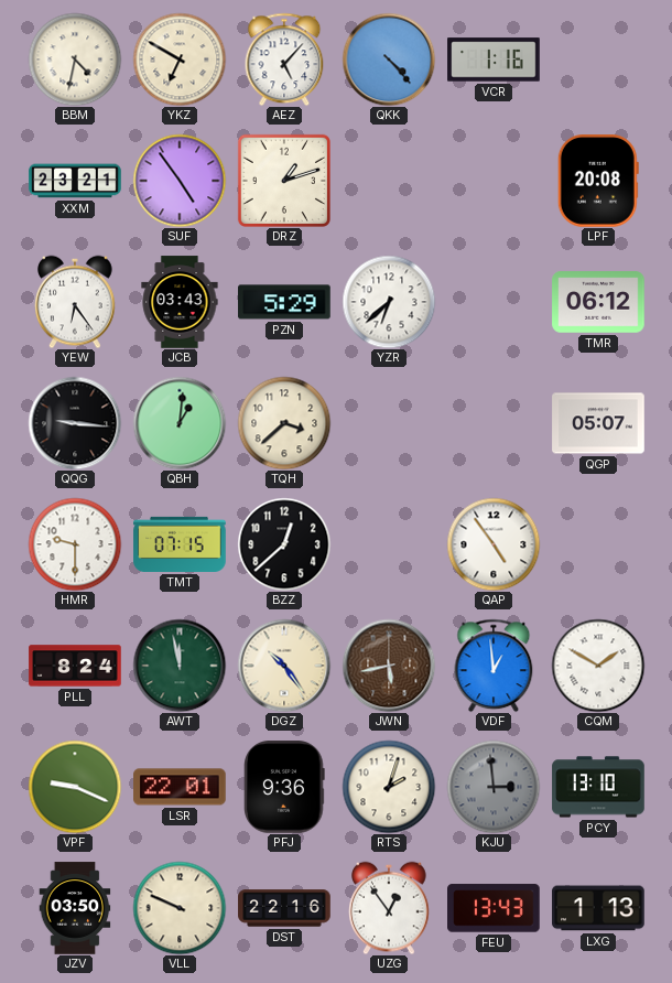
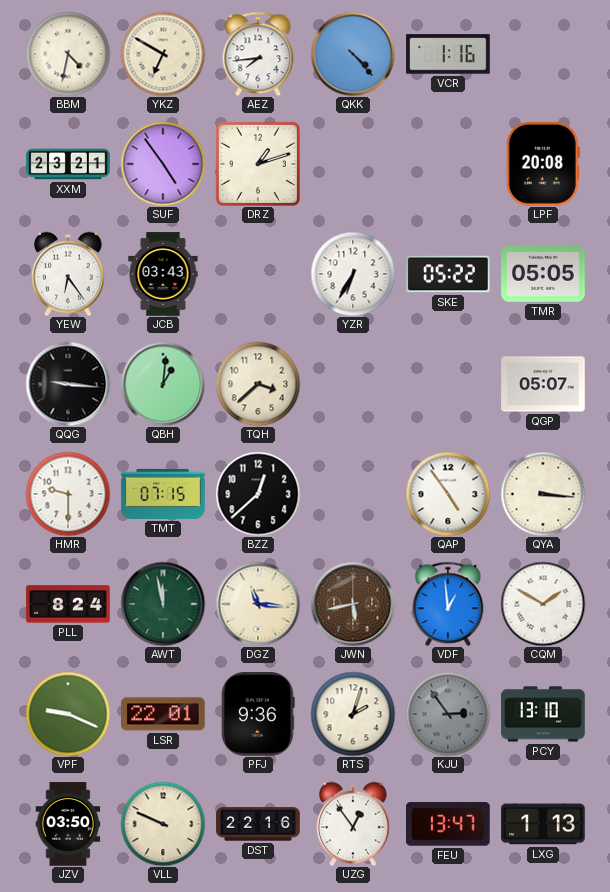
AEZ: 5:07 -> 7:44 (258, 54)
PZN: 5:29 -> none (284, 302)
YZR: 6:38 -> 6:35 (353, 274)
SKE: none -> 05:22 (448, 274)
TMR: 06:12 -> 05:05 (543, 274)
QYA: none -> 3:16 (543, 494)
DGZ: 10:24 -> 11:16 (258, 604)
KJU: 2:59 -> 2:54 (448, 714)
FEU: 13:43 -> 13:47 (449, 824)
